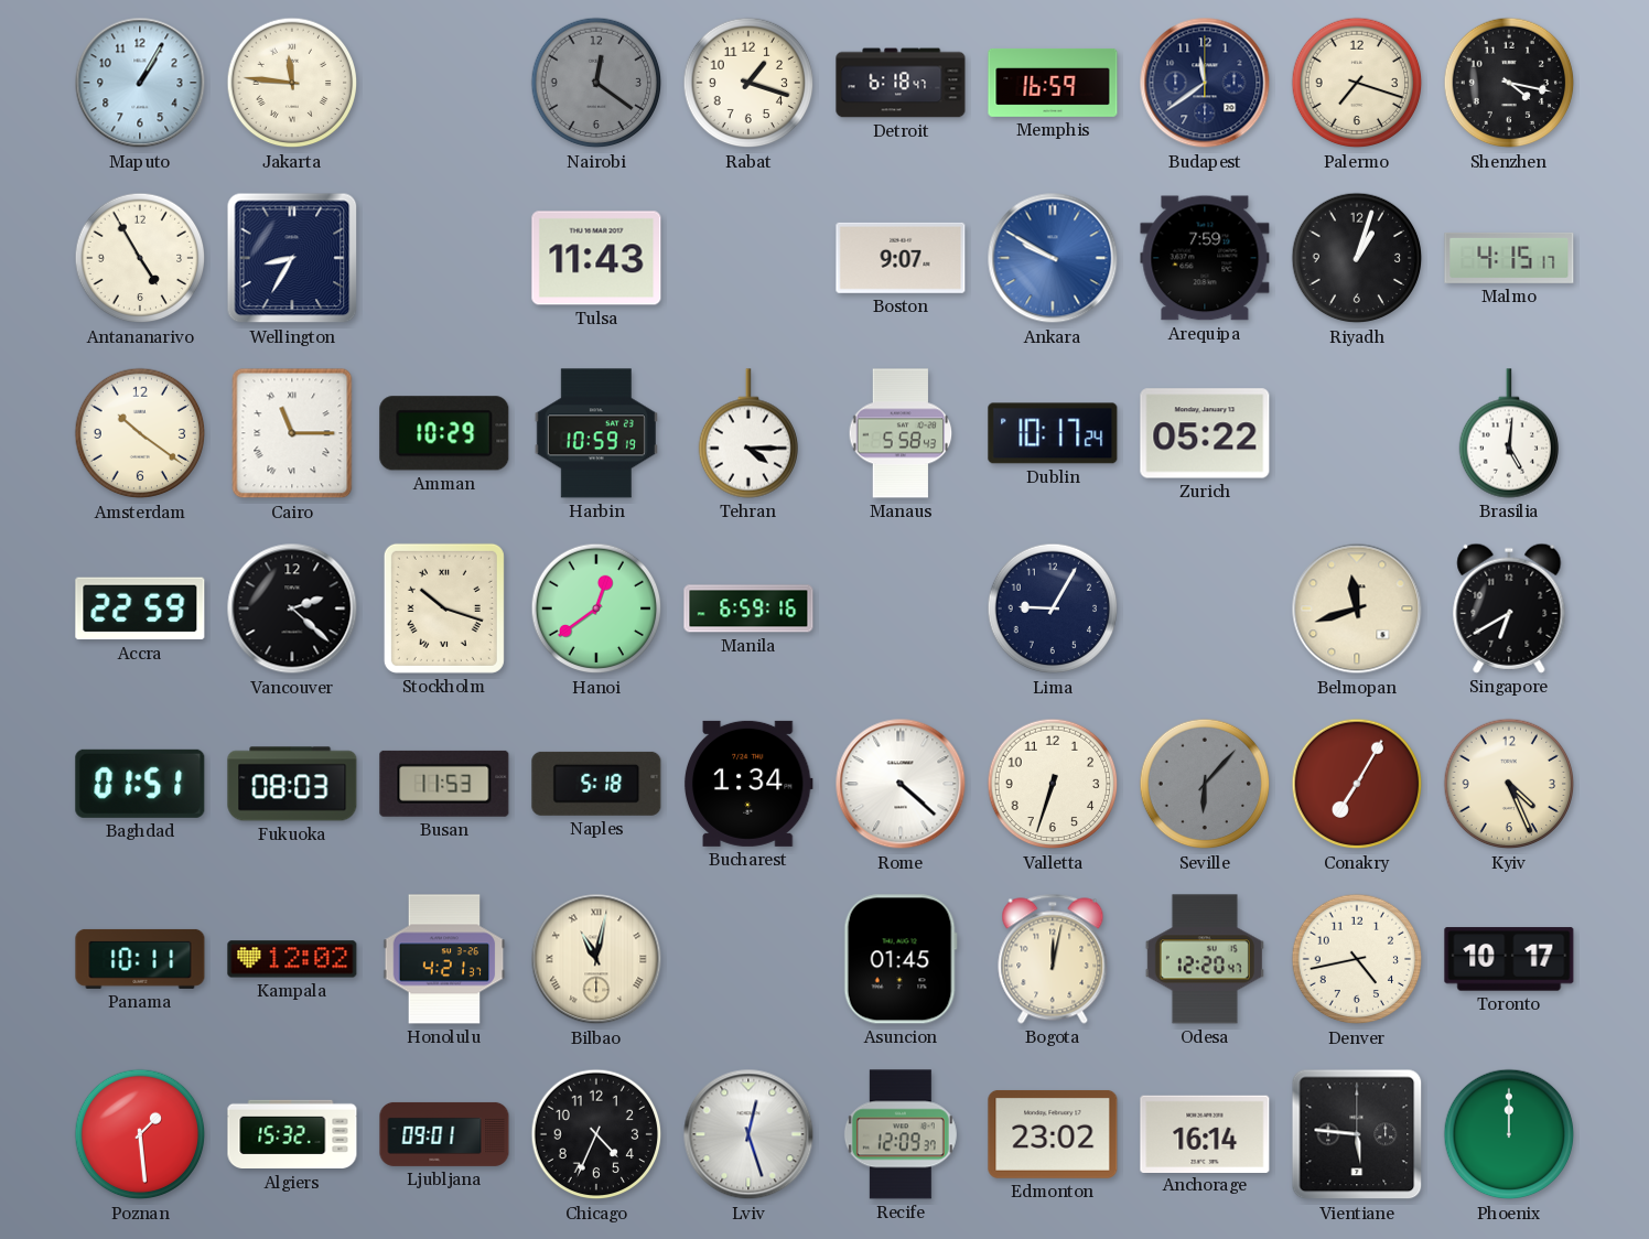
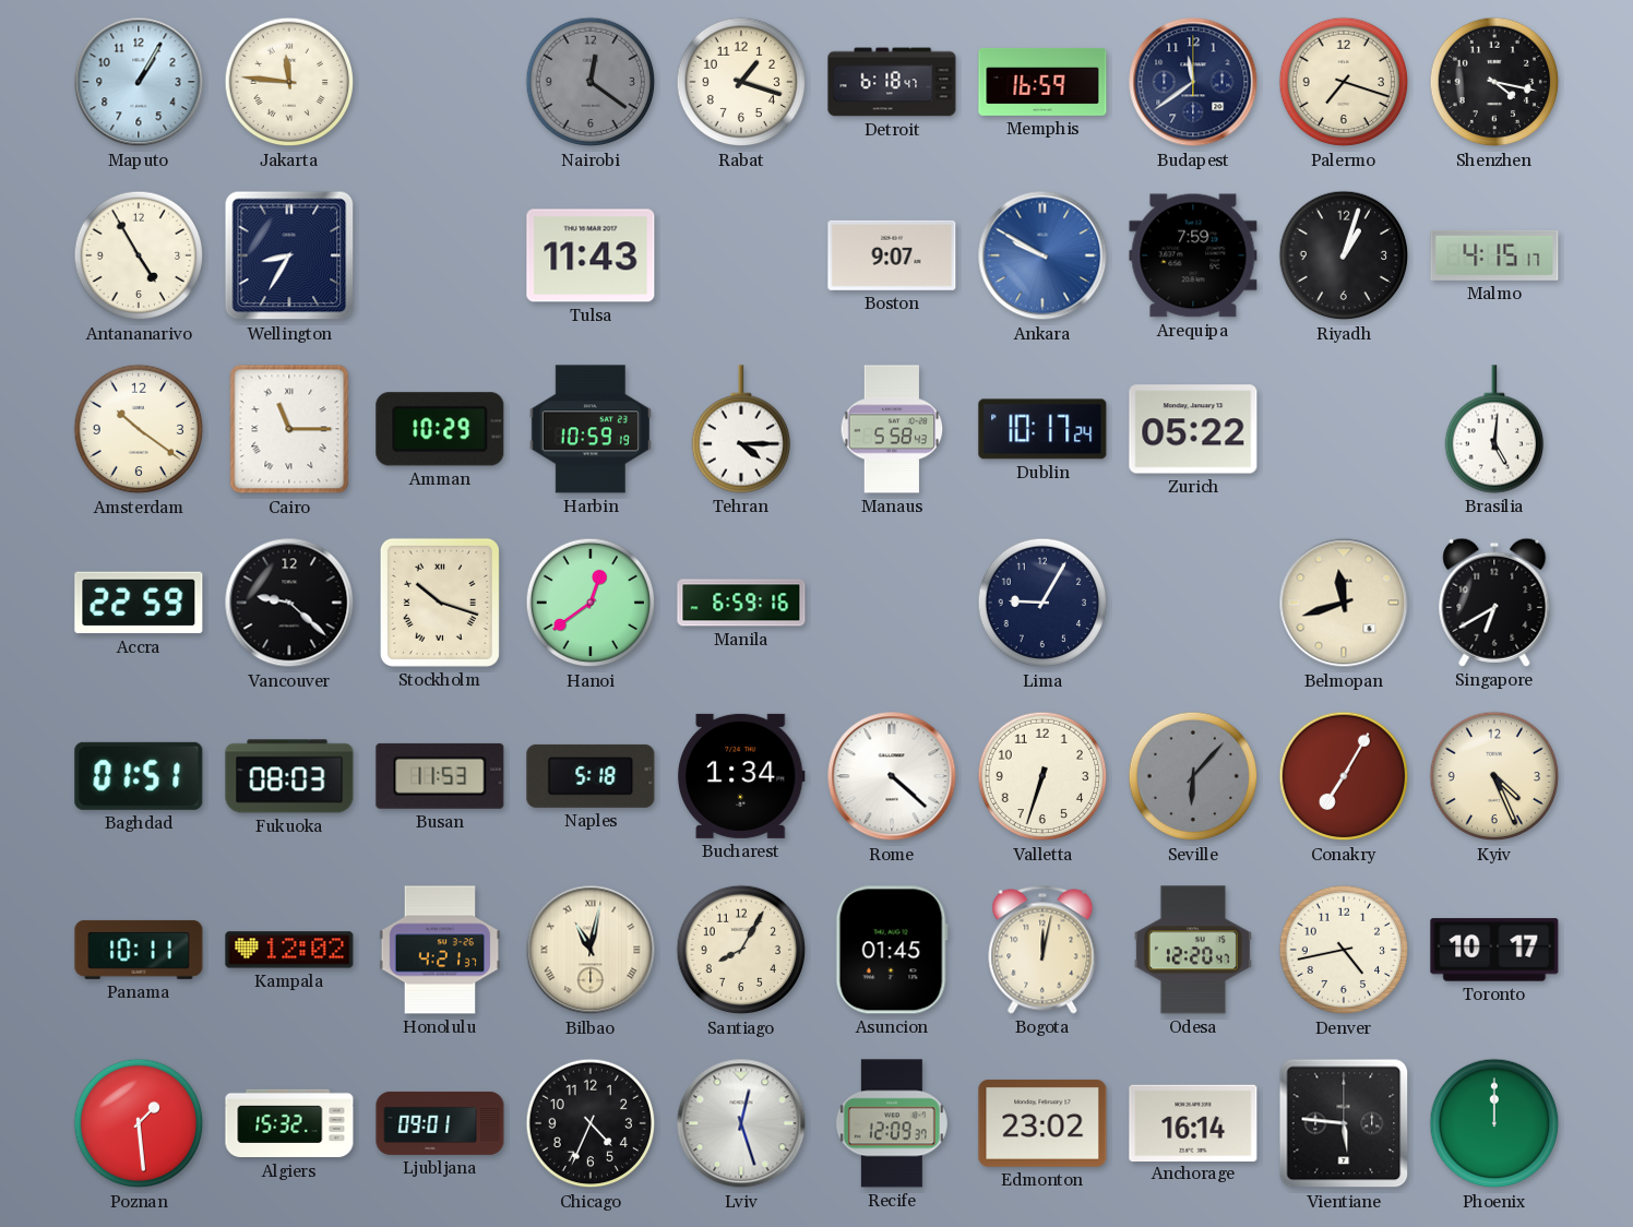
Vancouver: 2:22 -> 9:22 (289, 603)
Santiago: none -> 8:05 (741, 950)
